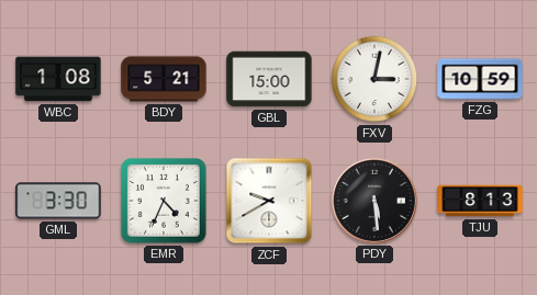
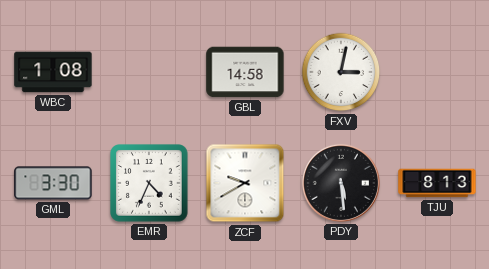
BDY: 5:21 -> none (164, 79)
GBL: 15:00 -> 14:58 (245, 72)
FZG: 10:59 -> none (480, 79)
